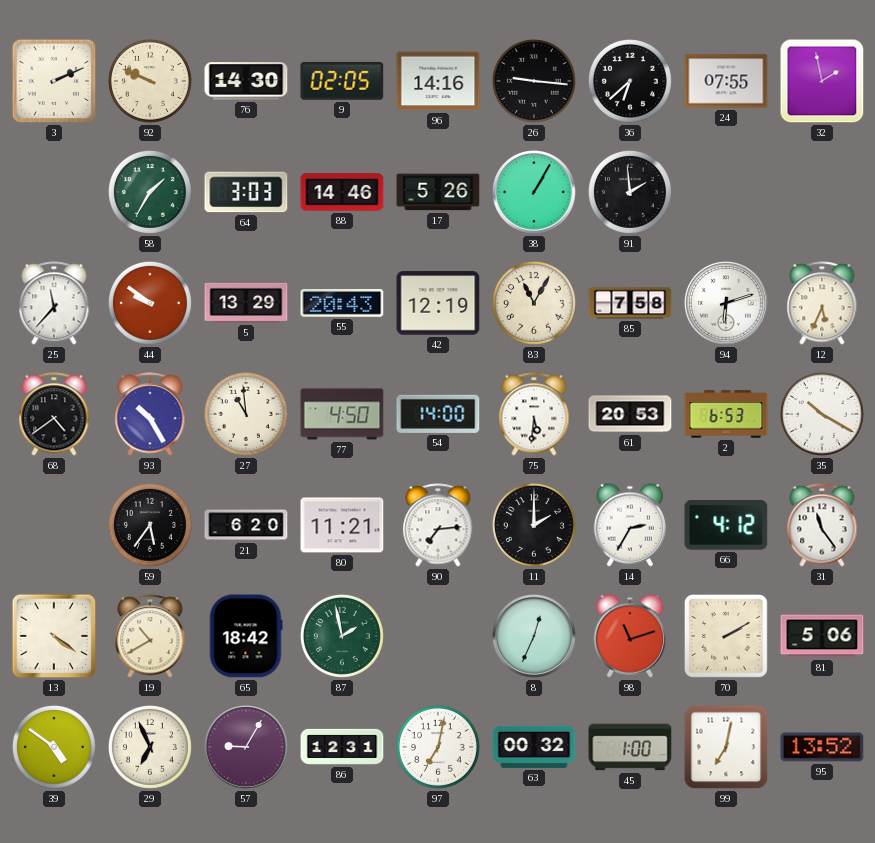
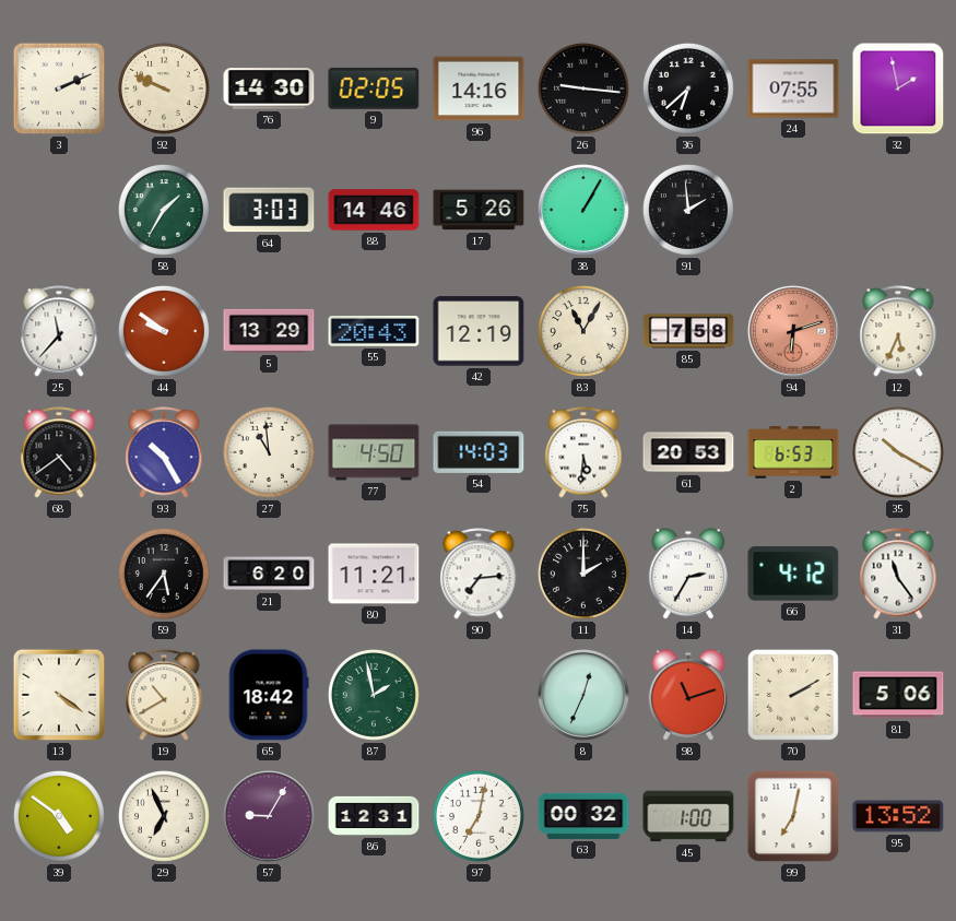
94 dial: white -> salmon (793, 331)
54: 14:00 -> 14:03 (479, 452)
